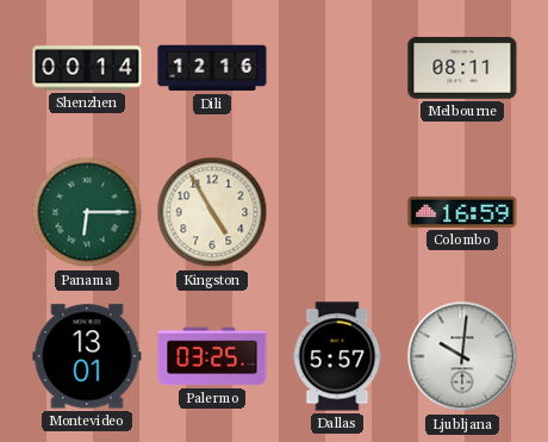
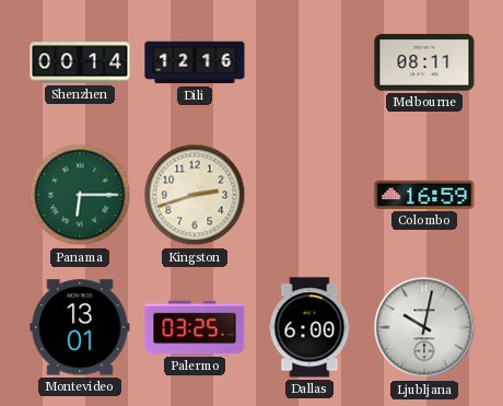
Kingston: 4:55 -> 2:42 (195, 195)
Dallas: 5:57 -> 6:00 (309, 327)
Ljubljana: 10:01 -> 10:02 (424, 327)
